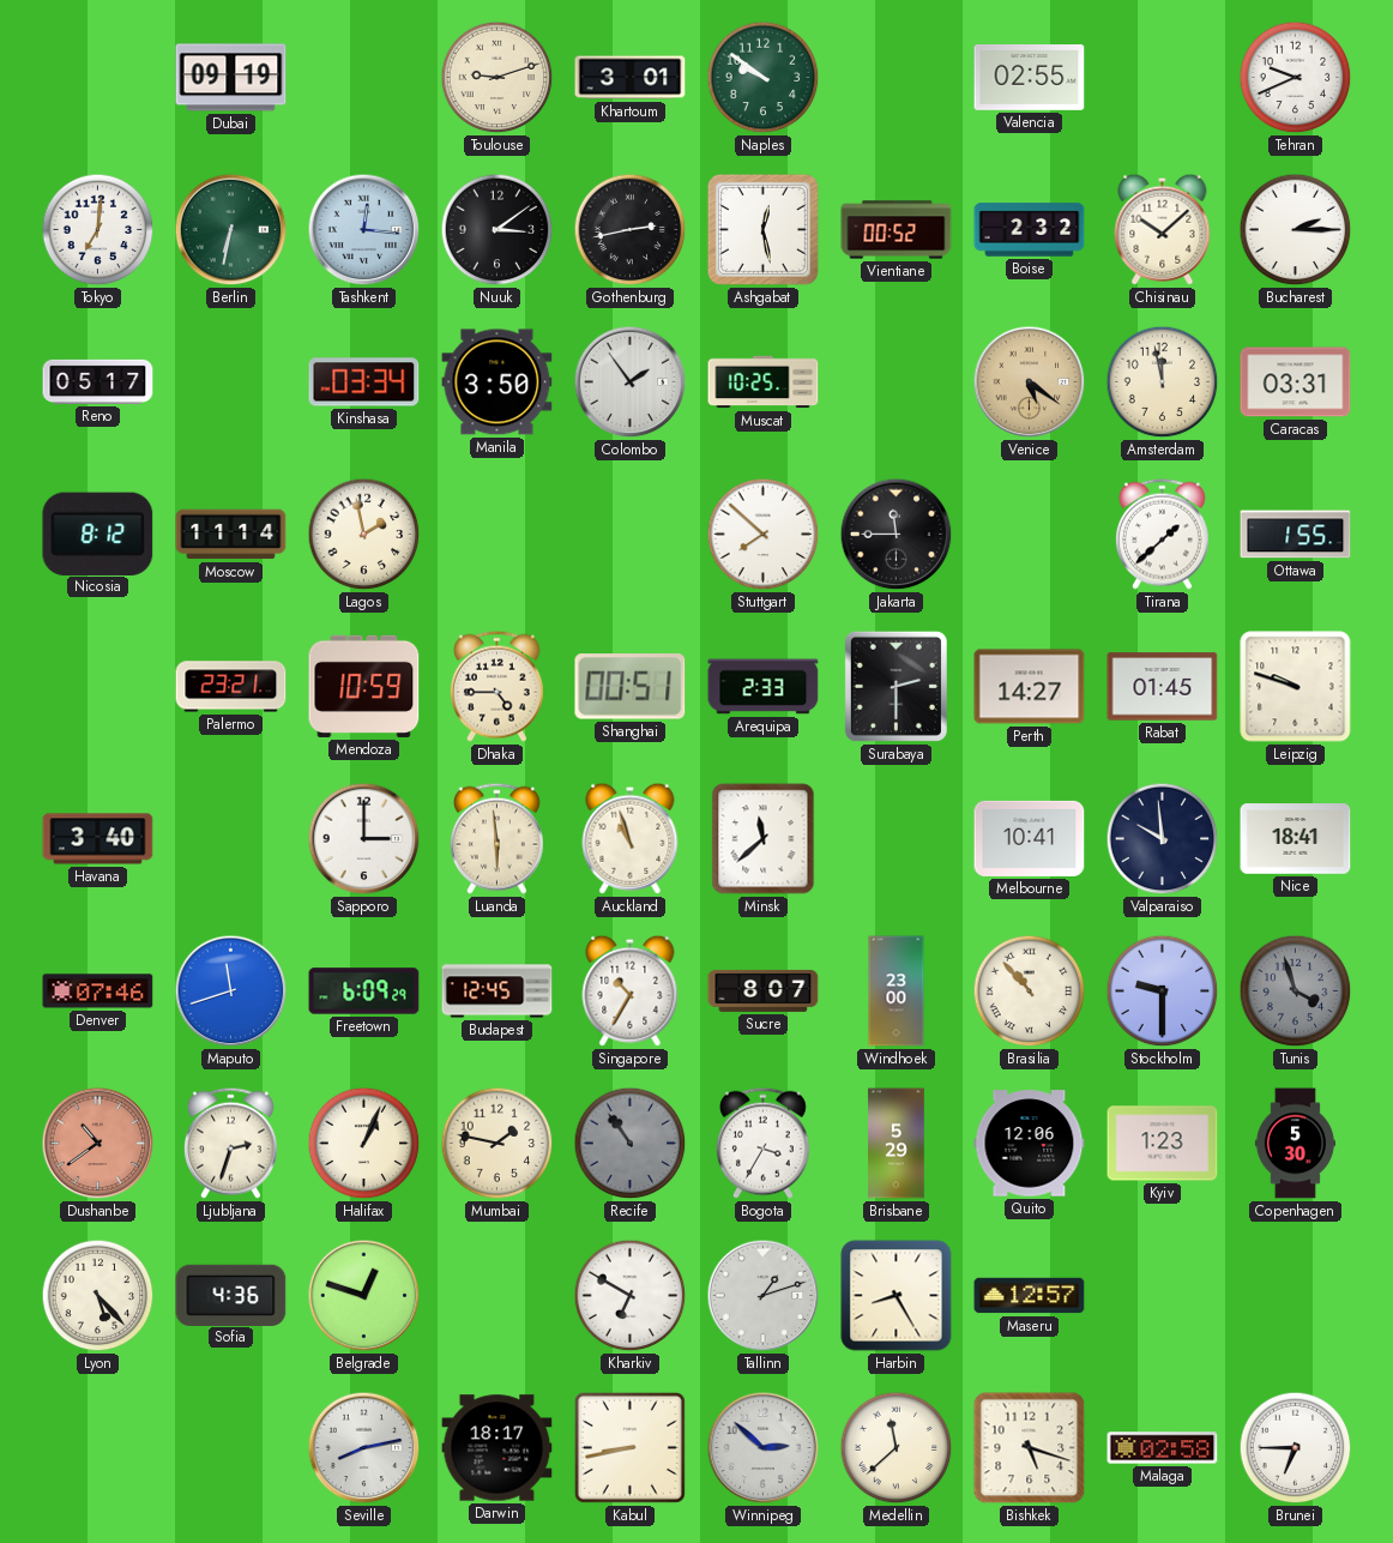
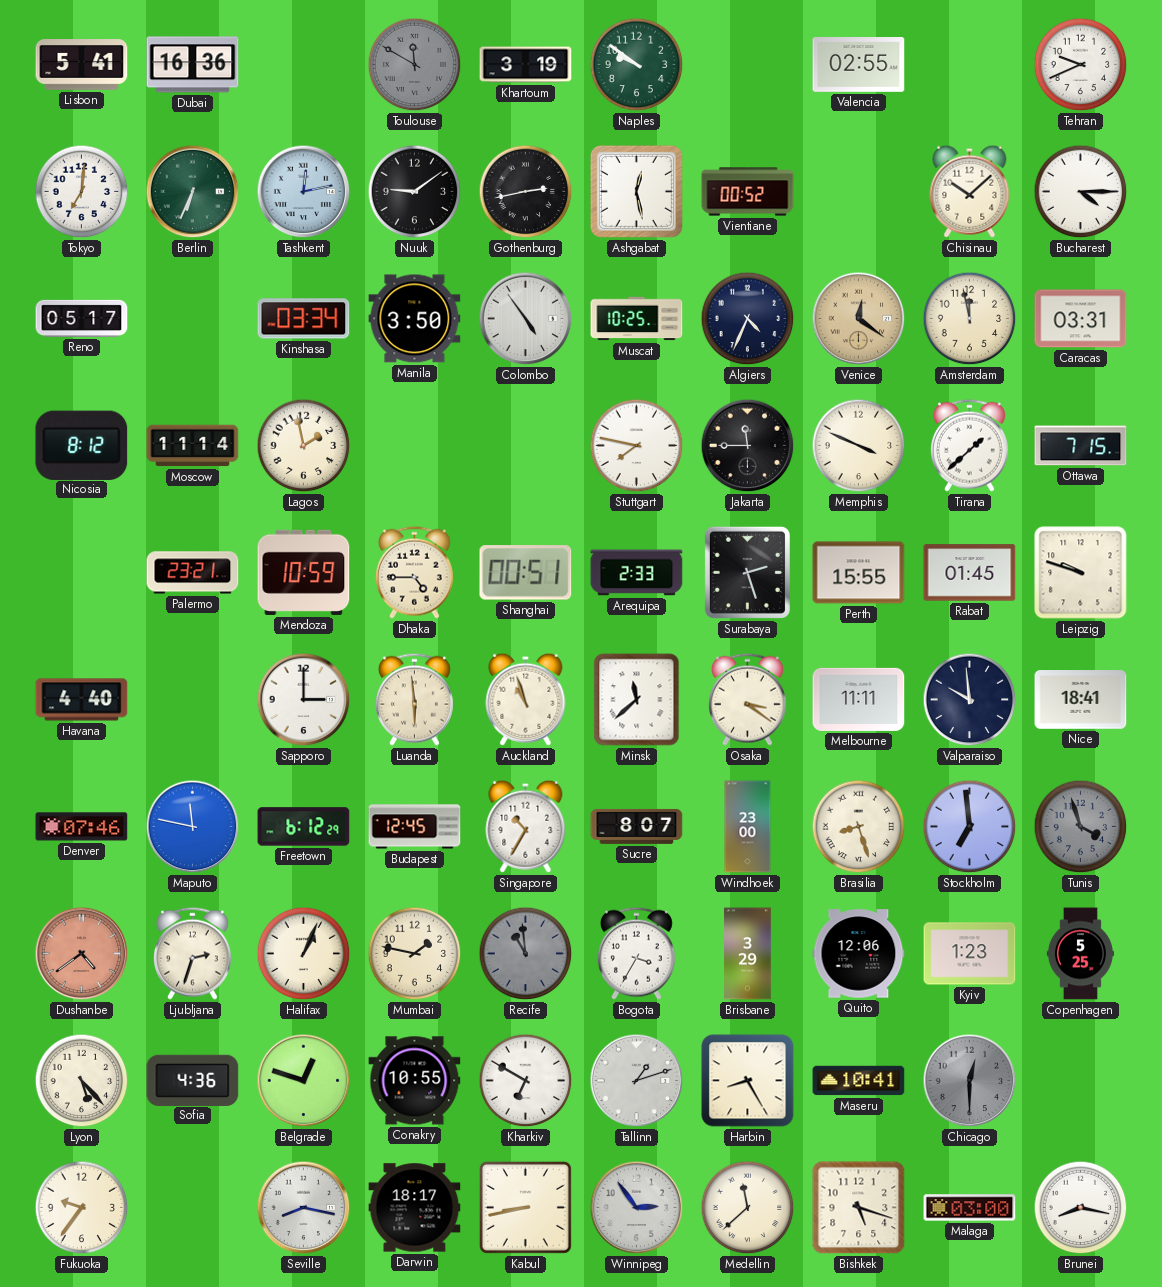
Lisbon: none -> 5:41 (82, 65)
Dubai: 09:19 -> 16:36 (193, 65)
Toulouse: 9:12 -> 11:50 (415, 65)
Toulouse dial: cream -> grey (415, 65)
Khartoum: 3:01 -> 3:19 (526, 65)
Berlin: 6:32 -> 6:34 (193, 192)
Tashkent: 12:16 -> 12:13 (304, 192)
Nuuk: 3:09 -> 9:09 (415, 192)
Boise: 2:32 -> none (1030, 230)
Bucharest: 2:15 -> 4:15 (1081, 192)
Colombo: 1:54 -> 4:54 (526, 319)
Algiers: none -> 4:34 (748, 319)
Venice: 5:21 -> 12:21 (859, 319)
Stuttgart: 7:52 -> 7:47 (637, 446)
Memphis: none -> 3:49 (859, 446)
Ottawa: 1:55 -> 7:15 (1081, 446)
Surabaya: 2:30 -> 2:27 (747, 572)
Perth: 14:27 -> 15:55 (859, 573)
Havana: 3:40 -> 4:40 (82, 700)
Osaka: none -> 3:21 (747, 699)
Melbourne: 10:41 -> 11:11 (859, 699)
Maputo: 11:42 -> 11:47 (193, 827)
Freetown: 6:09 -> 6:12 (304, 827)
Brasilia: 10:53 -> 8:27 (859, 827)
Stockholm: 9:30 -> 6:59 (970, 827)
Dushanbe: 10:39 -> 4:39 (82, 954)
Recife: 10:54 -> 10:59 (526, 954)
Brisbane: 5:29 -> 3:29 (748, 954)
Copenhagen: 5:30 -> 5:25 (1080, 954)
Conakry: none -> 10:55 (415, 1081)
Maseru: 12:57 -> 10:41 (859, 1081)
Chicago: none -> 12:30 (970, 1081)
Fukuoka: none -> 9:36 (82, 1208)
Seville: 8:13 -> 8:17 (304, 1208)
Winnipeg: 2:52 -> 2:54 (637, 1208)
Malaga: 02:58 -> 03:00 (970, 1208)
Brunei: 6:45 -> 8:17 (1081, 1208)
